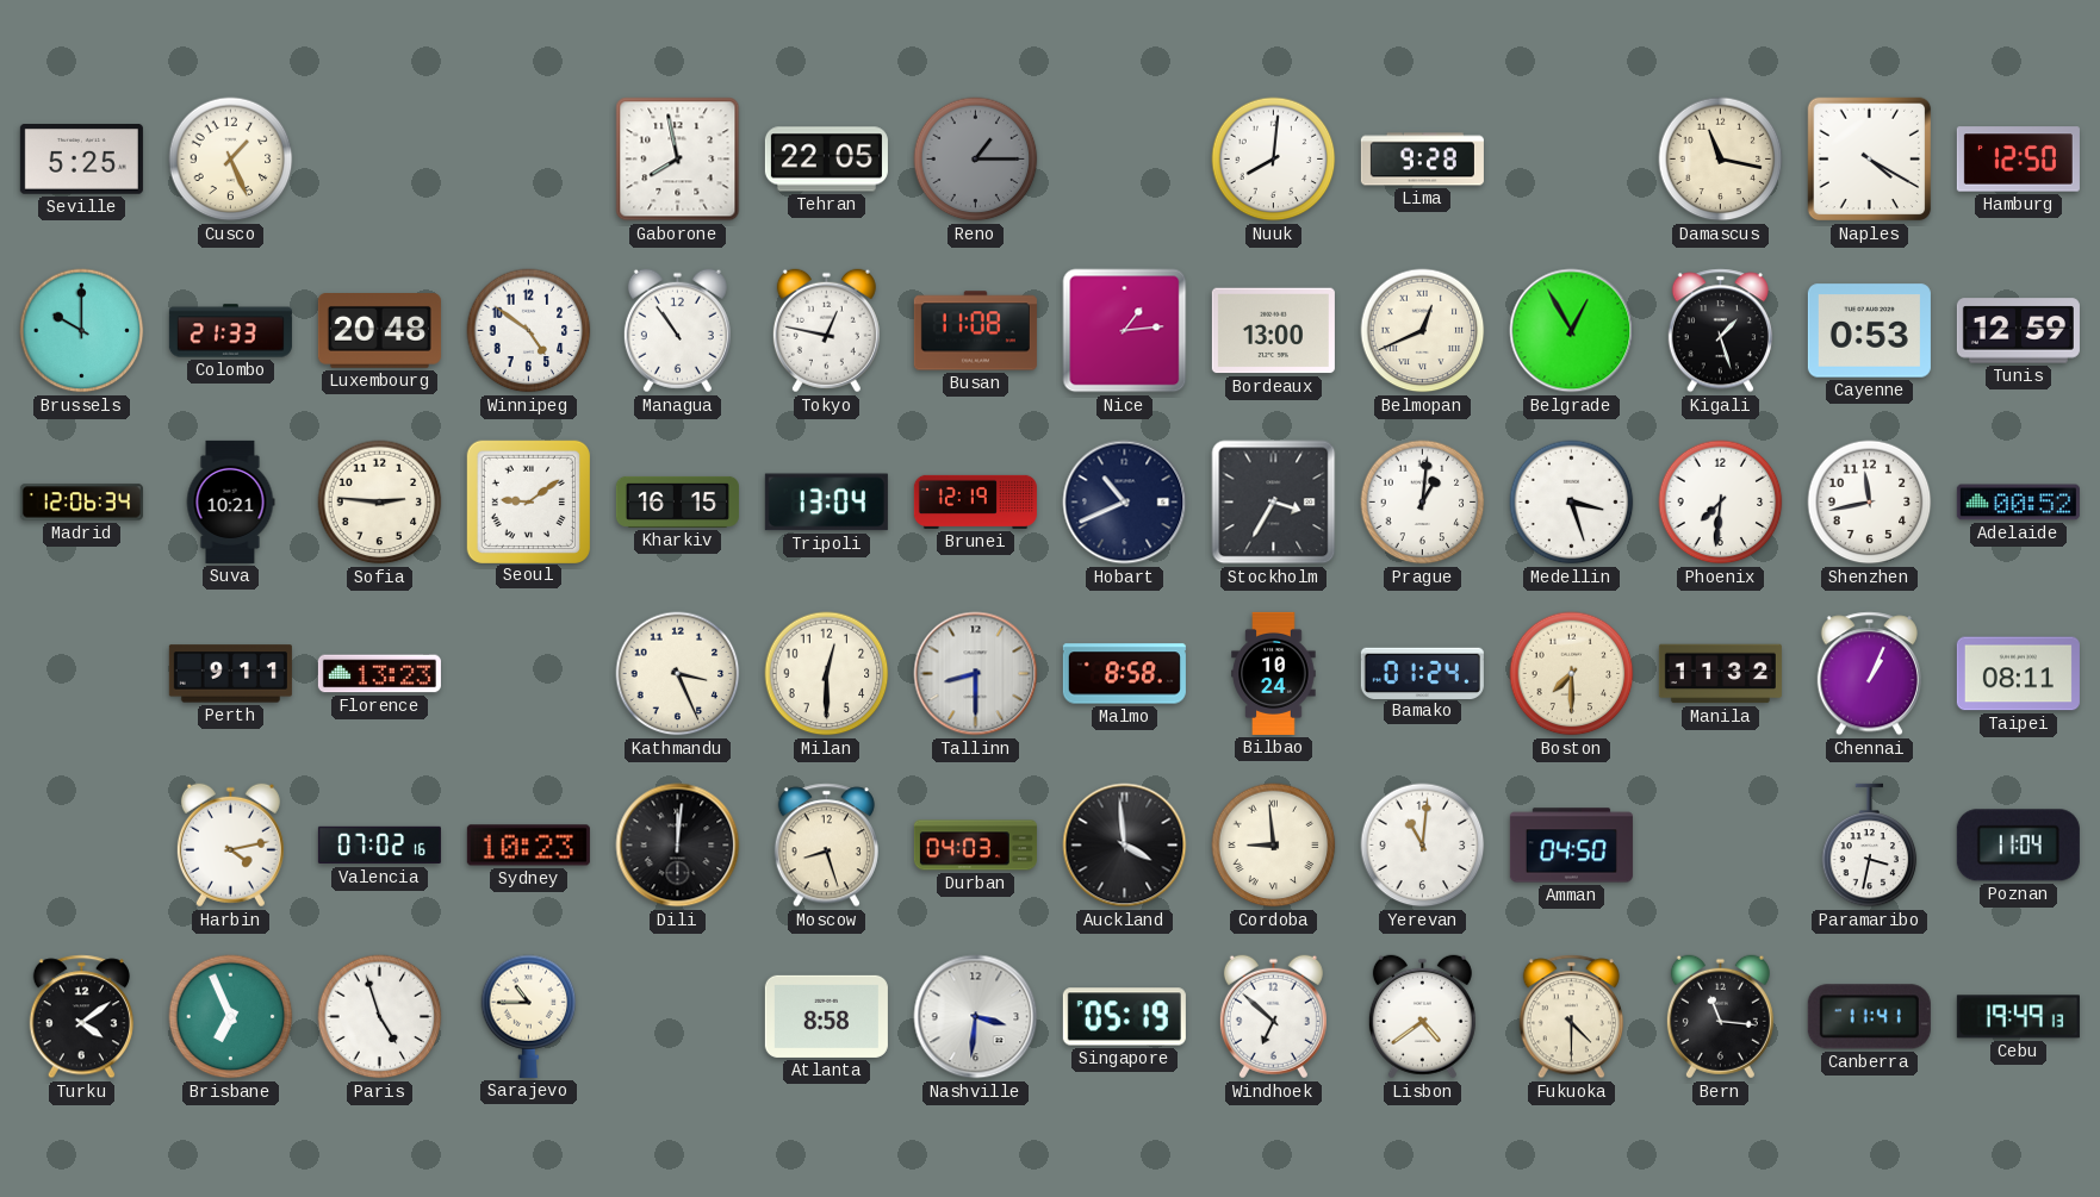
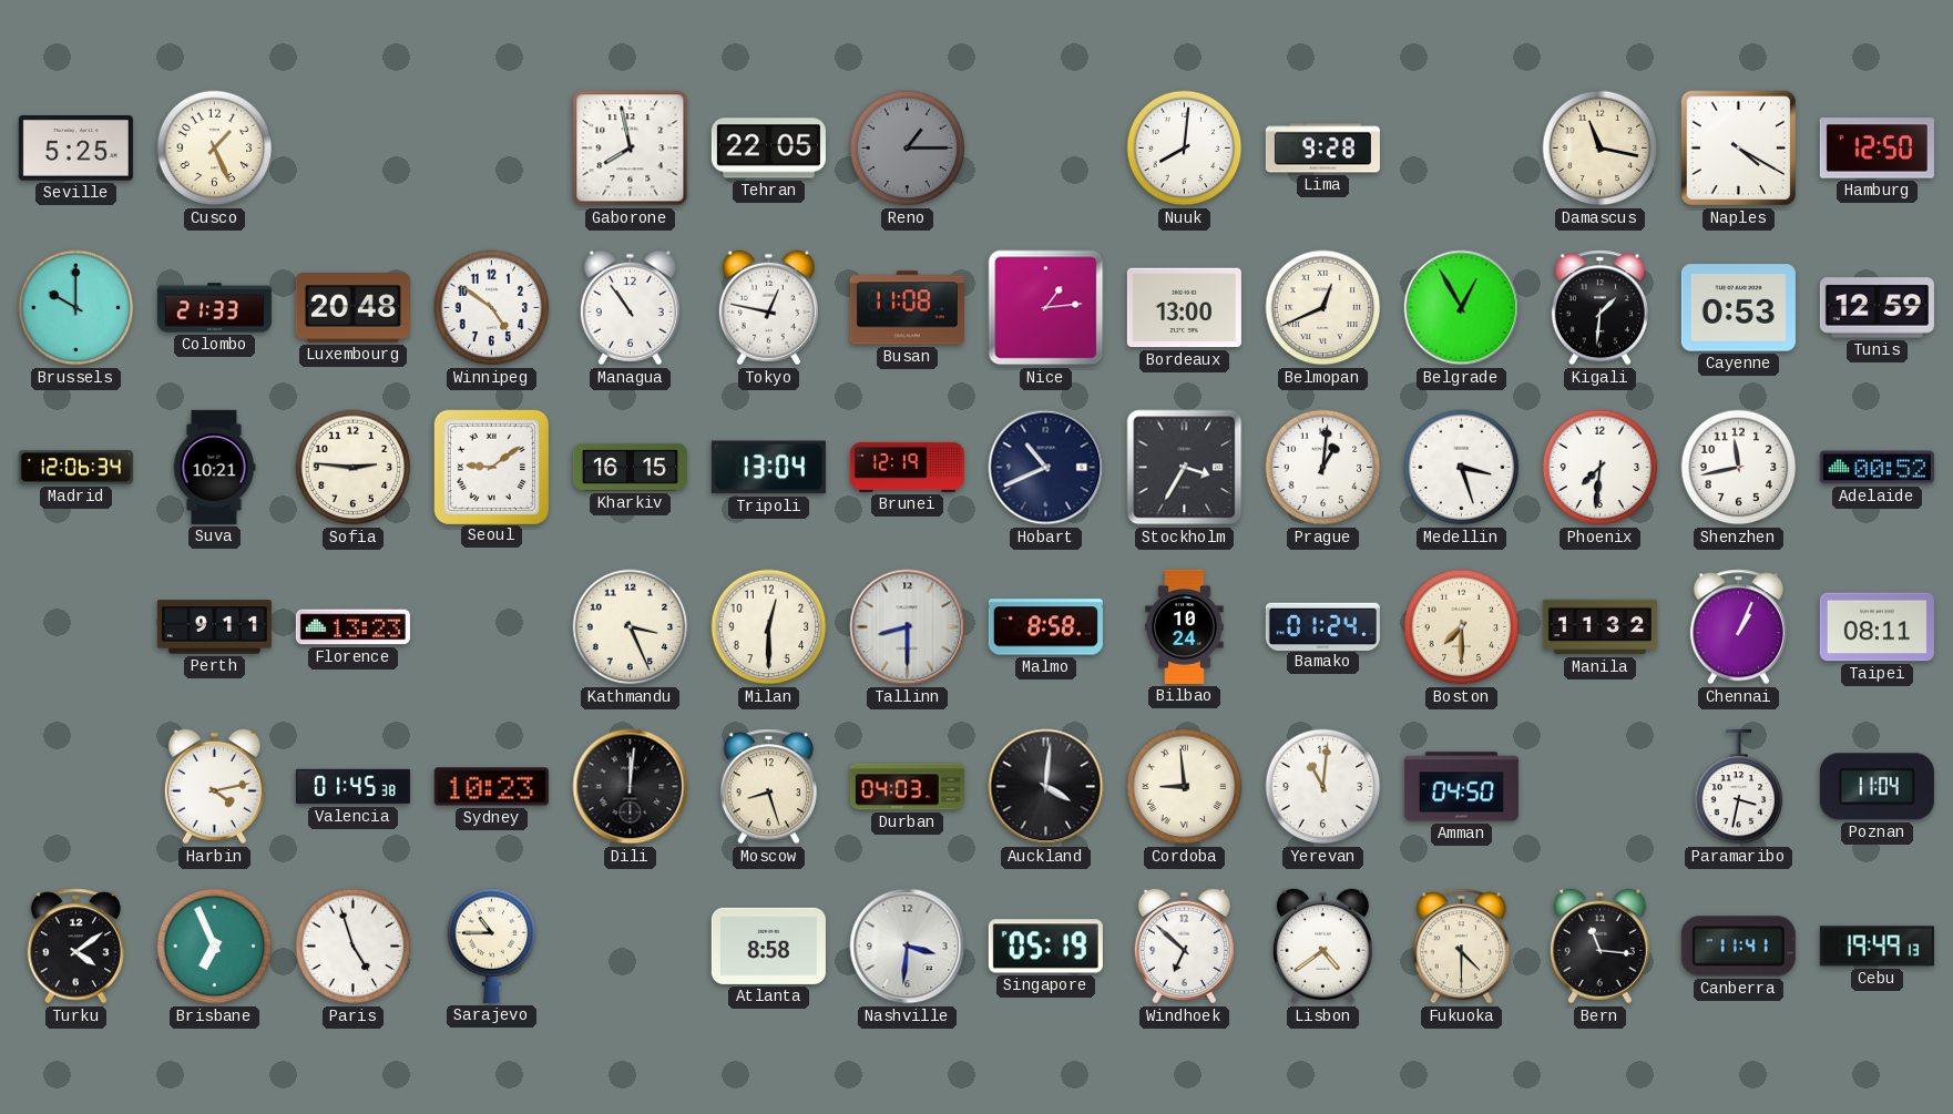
Kigali: 1:27 -> 1:31 (1599, 308)
Valencia: 07:02 -> 01:45 (352, 787)
Auckland: 3:59 -> 4:01 (1046, 787)
